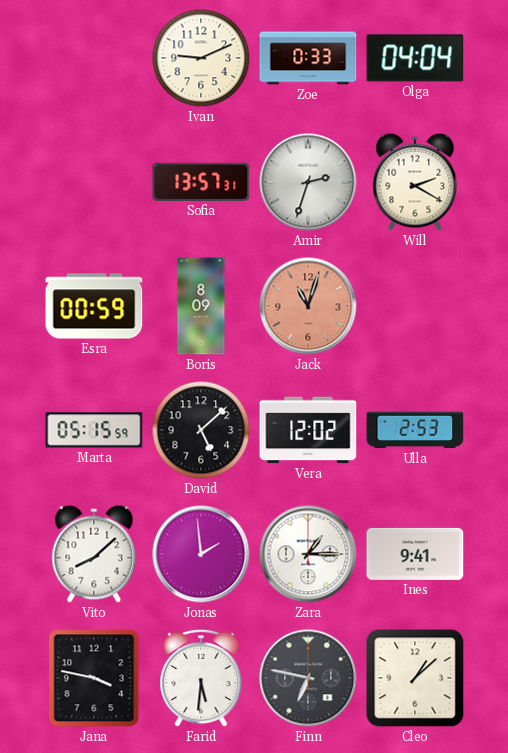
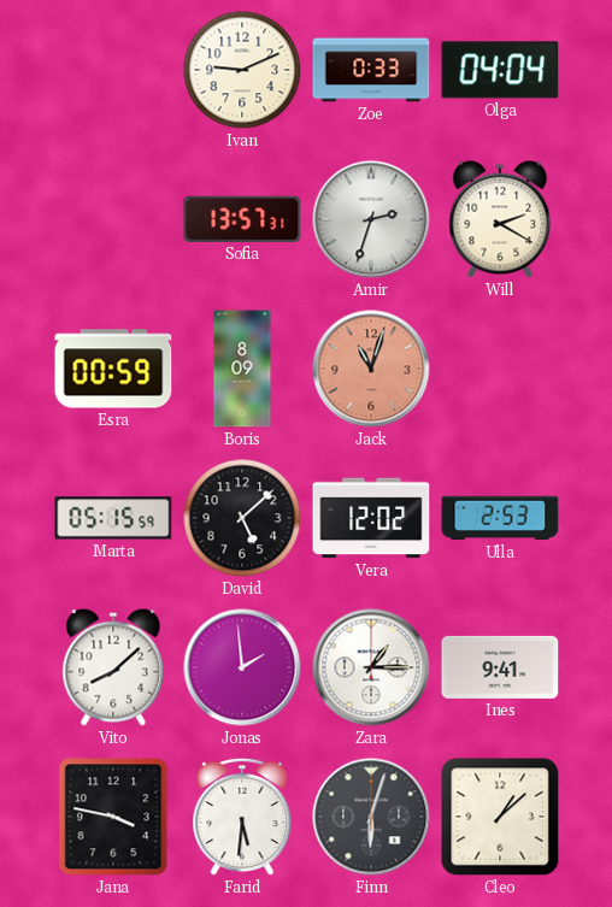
Finn: 6:47 -> 6:03 (371, 817)
